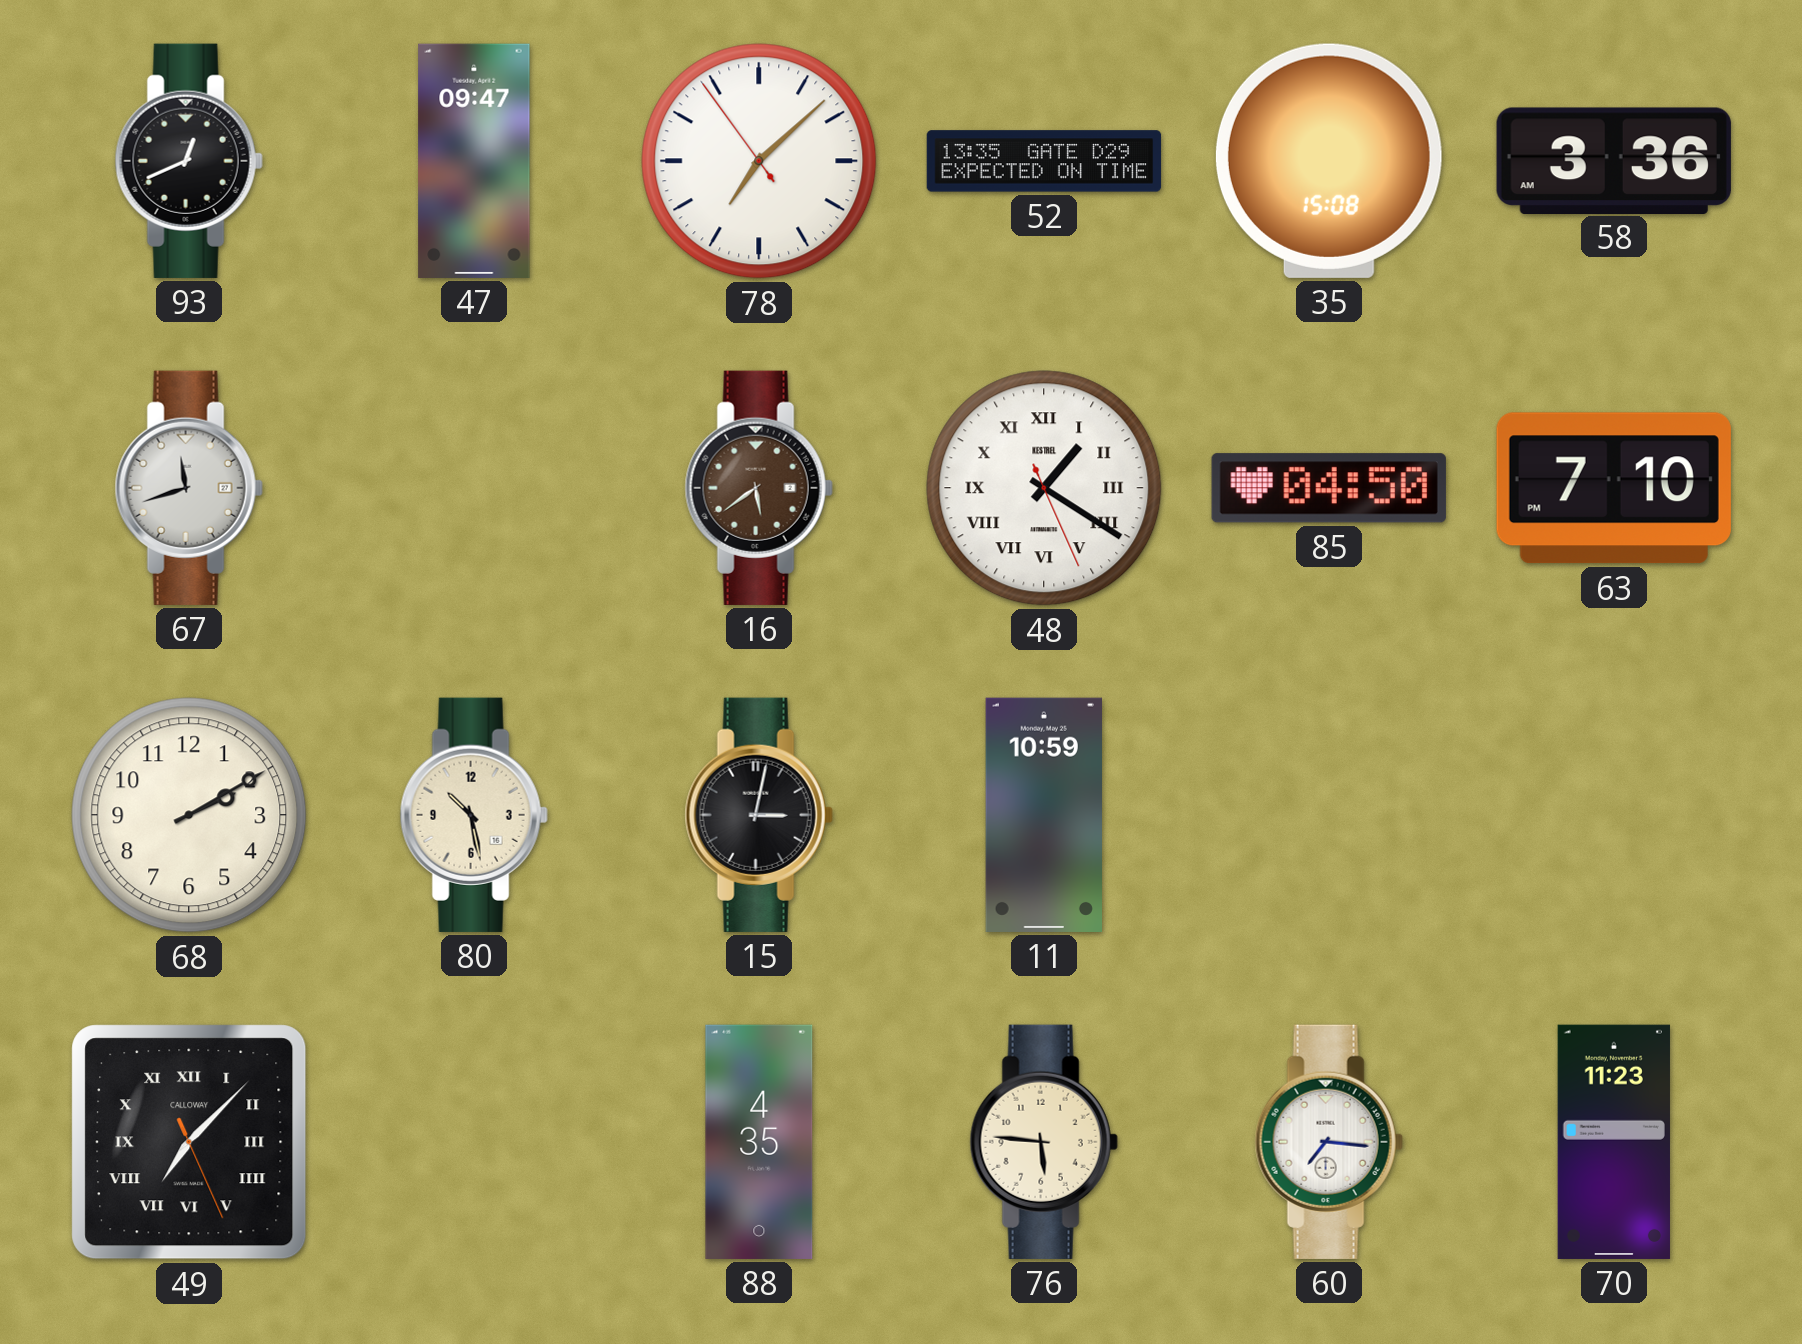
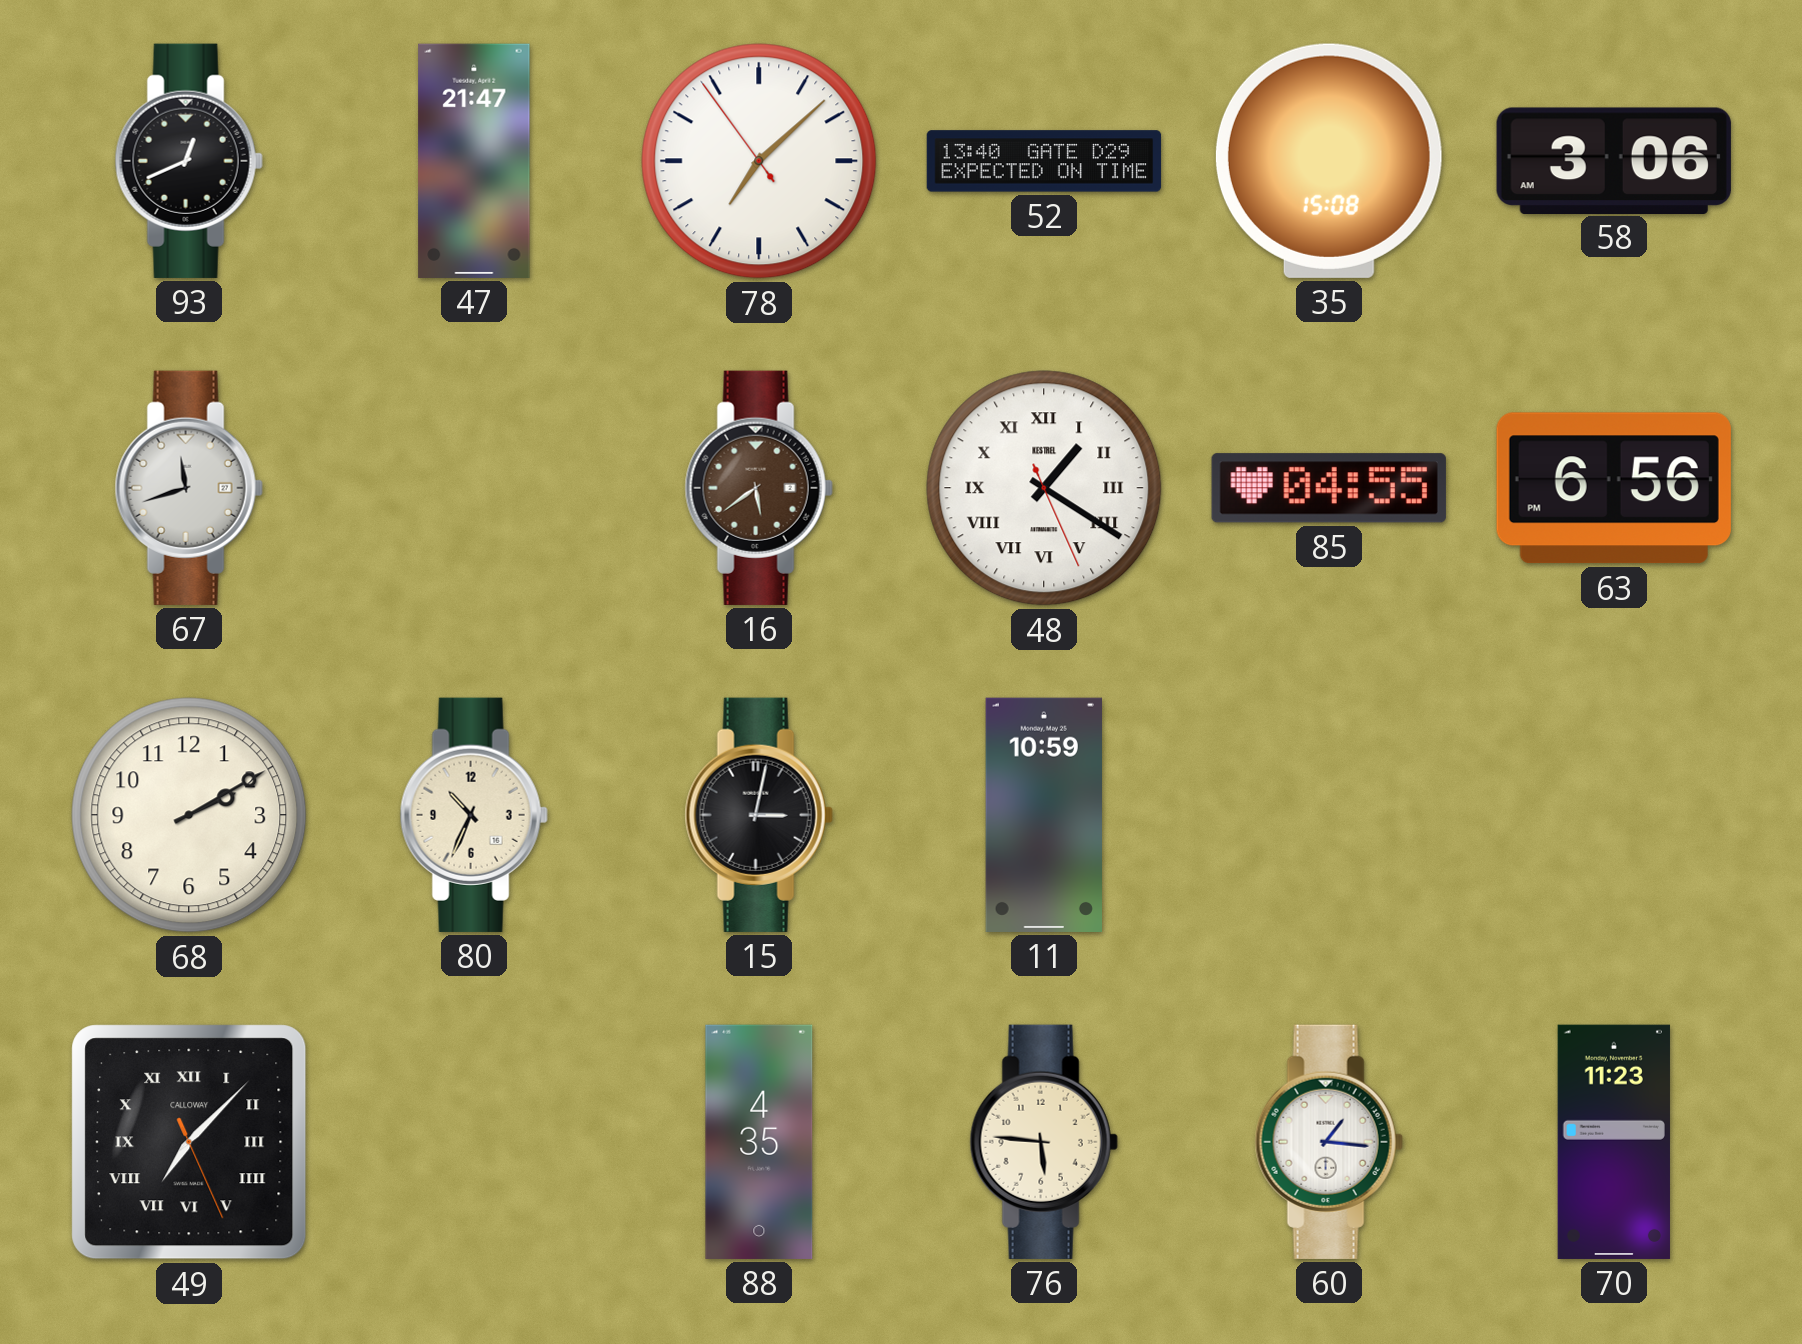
47: 09:47 -> 21:47 (474, 161)
52: 13:35 -> 13:40 (1044, 161)
58: 3:36 -> 3:06 (1614, 160)
85: 04:50 -> 04:55 (1329, 488)
63: 7:10 -> 6:56 (1614, 488)
80: 10:28 -> 10:34 (474, 815)
60: 7:16 -> 1:16 (1329, 1142)
